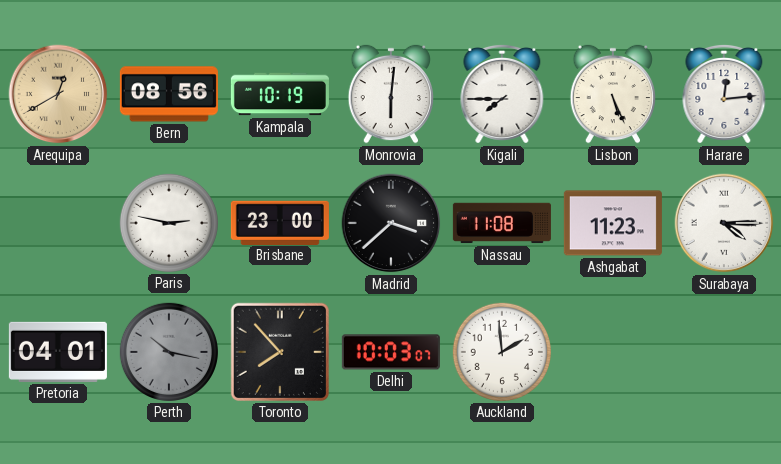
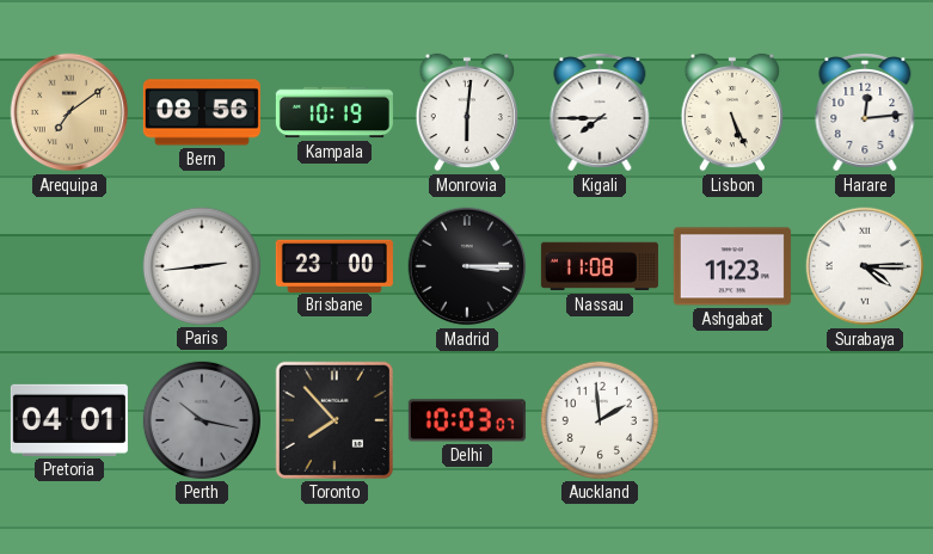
Arequipa: 12:40 -> 7:09 (69, 112)
Paris: 2:47 -> 2:44 (202, 266)
Madrid: 3:38 -> 3:15 (467, 266)
